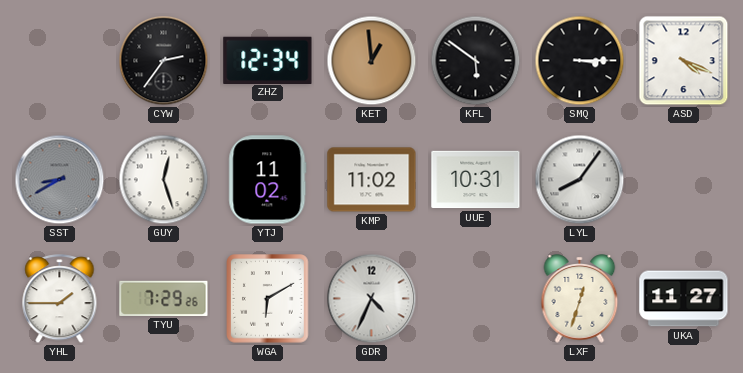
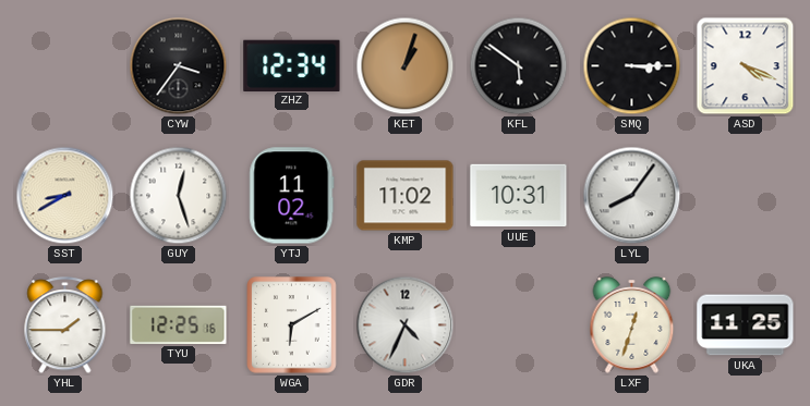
CYW: 2:36 -> 3:36 (179, 66)
KET: 12:59 -> 1:03 (406, 66)
SST dial: grey -> cream (65, 196)
TYU: 7:29 -> 12:25 (179, 324)
UKA: 11:27 -> 11:25 (746, 325)
